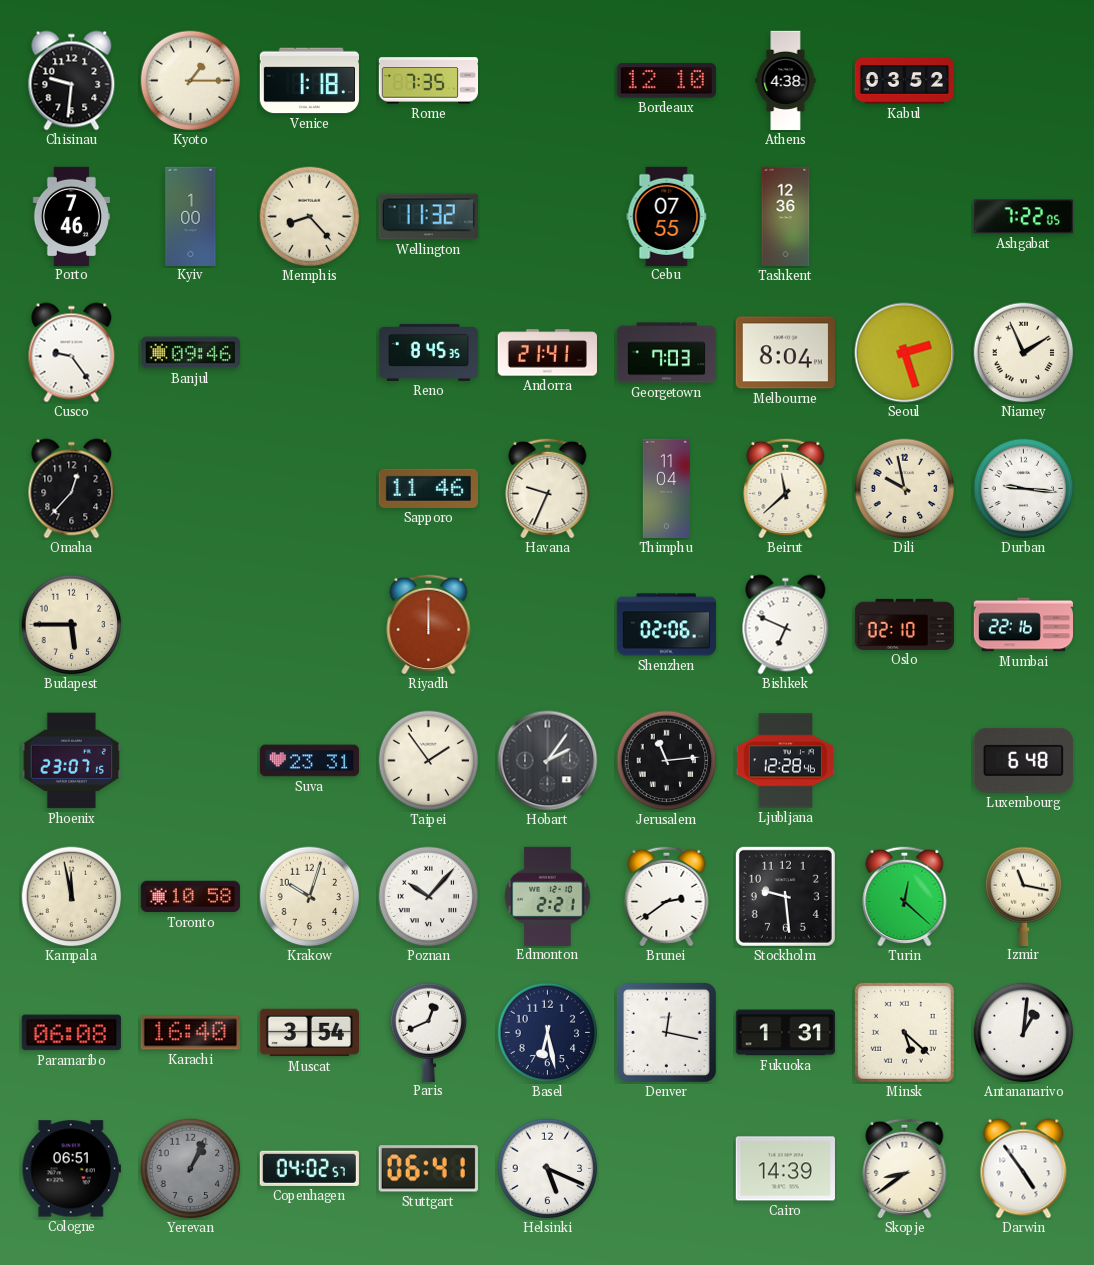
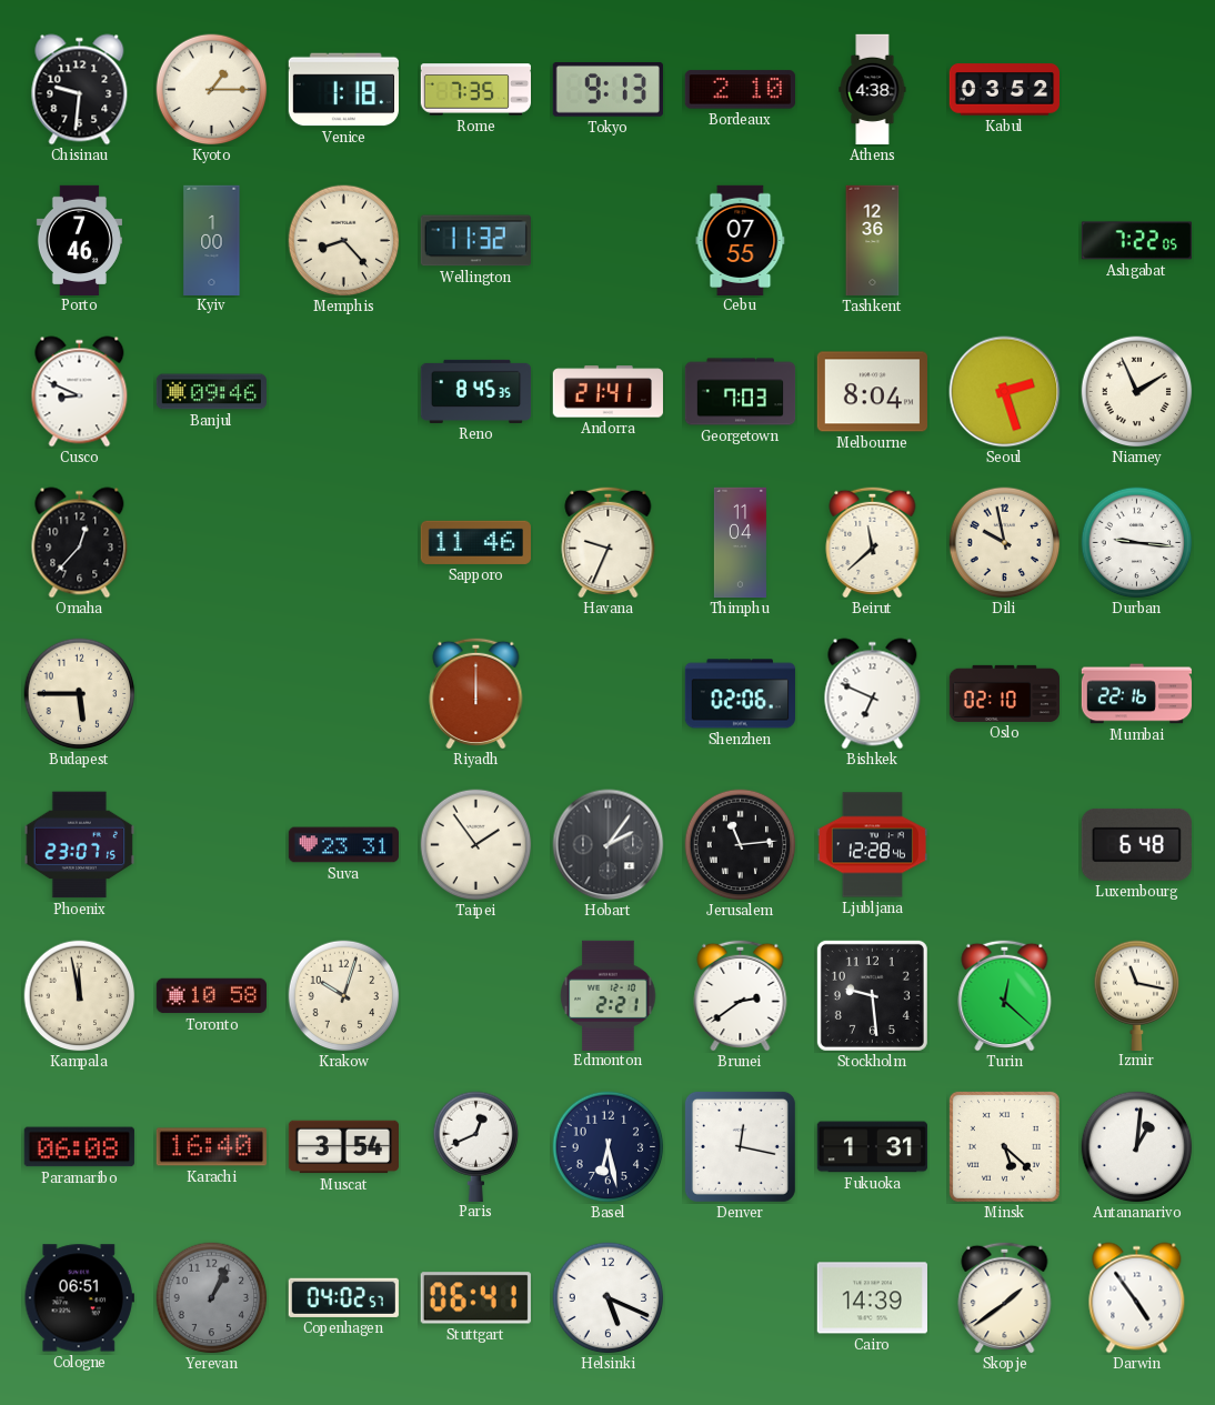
Tokyo: none -> 9:13 (607, 89)
Bordeaux: 12:10 -> 2:10 (740, 90)
Cusco: 9:24 -> 8:49 (80, 392)
Poznan: 10:07 -> none (429, 897)
Skopje: 8:39 -> 1:39 (1005, 1297)
